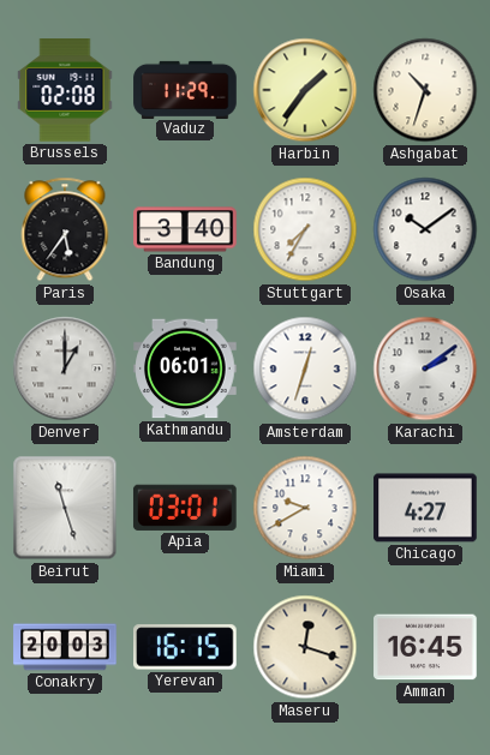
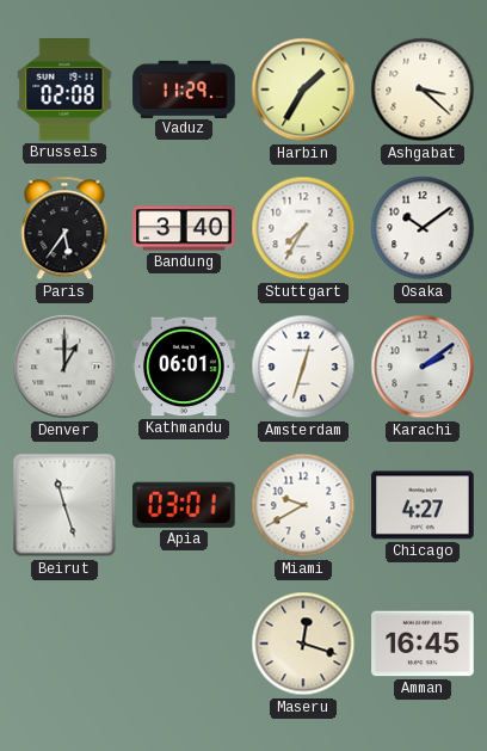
Harbin: 1:36 -> 1:35 (303, 90)
Ashgabat: 10:33 -> 3:22 (423, 90)
Conakry: 20:03 -> none (65, 647)
Yerevan: 16:15 -> none (186, 647)
